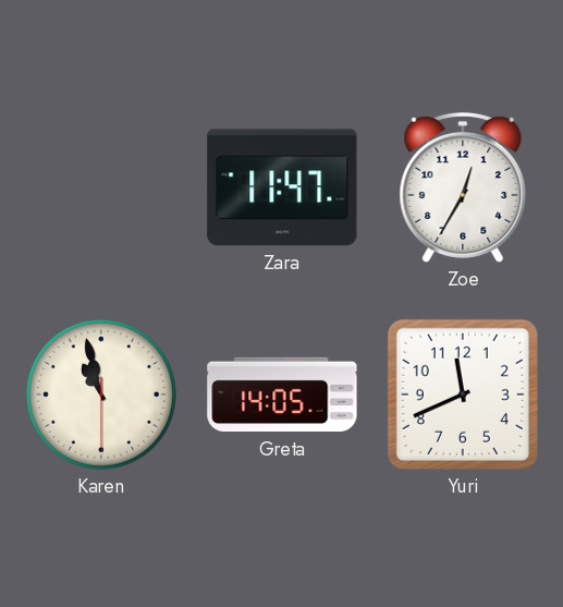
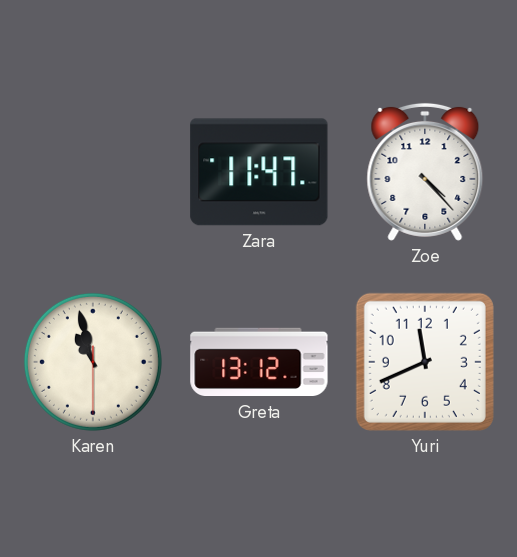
Zoe: 12:35 -> 4:23 (425, 172)
Greta: 14:05 -> 13:12 (259, 362)
